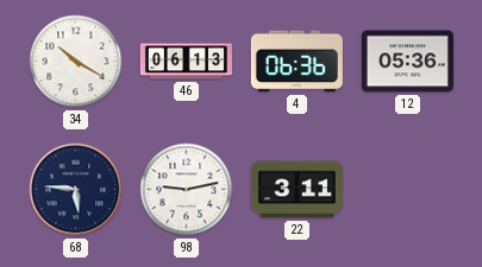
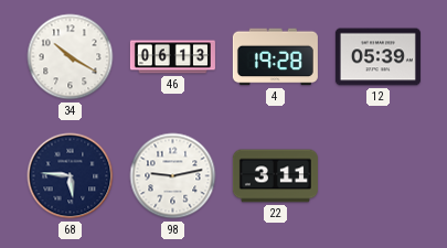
4: 06:36 -> 19:28 (275, 57)
12: 05:36 -> 05:39 (377, 57)
